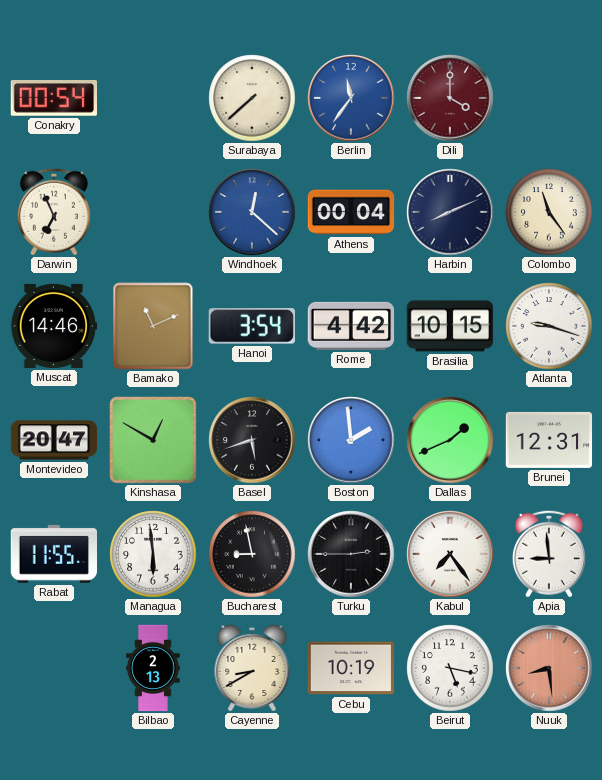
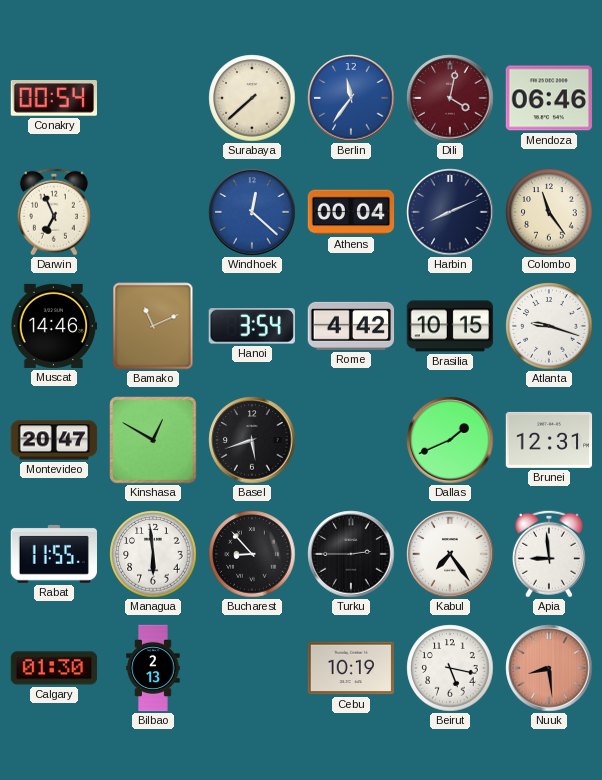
Dili: 4:00 -> 4:02 (450, 98)
Mendoza: none -> 06:46 (549, 98)
Boston: 1:59 -> none (351, 440)
Bucharest: 8:58 -> 8:53 (252, 554)
Calgary: none -> 01:30 (54, 668)
Cayenne: 8:40 -> none (252, 669)
